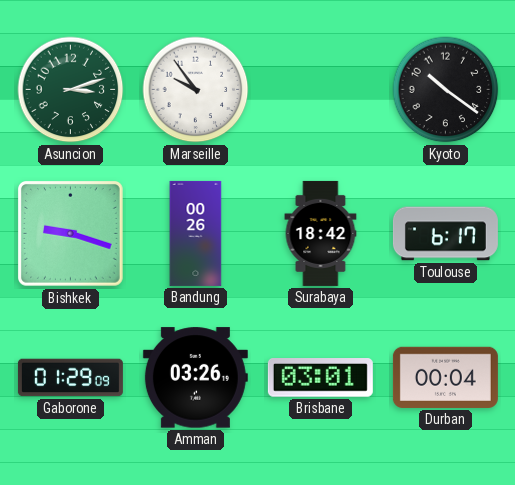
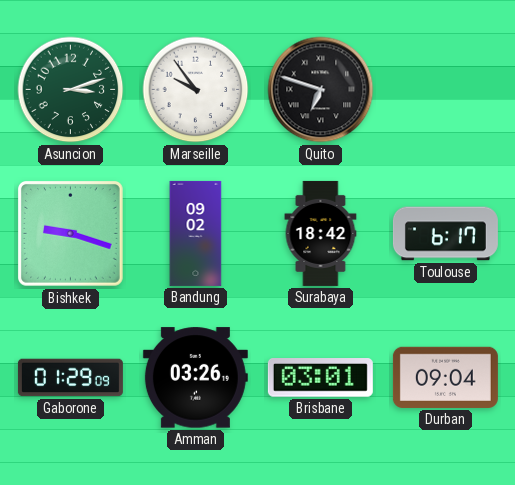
Quito: none -> 6:48 (321, 90)
Kyoto: 10:21 -> none (446, 90)
Bandung: 00:26 -> 09:02 (196, 233)
Durban: 00:04 -> 09:04 (445, 377)
